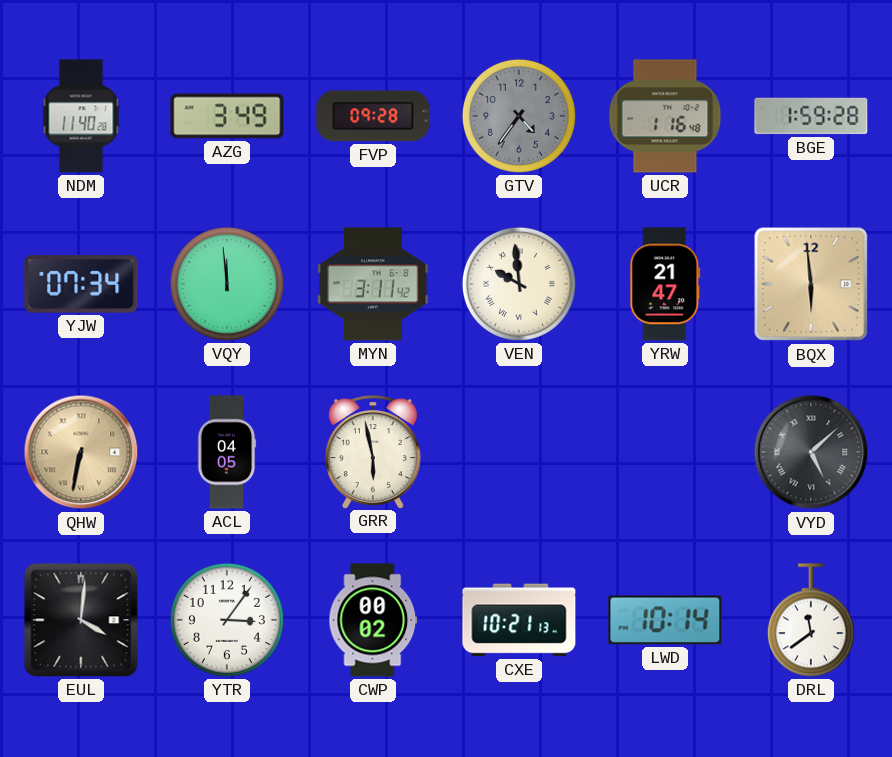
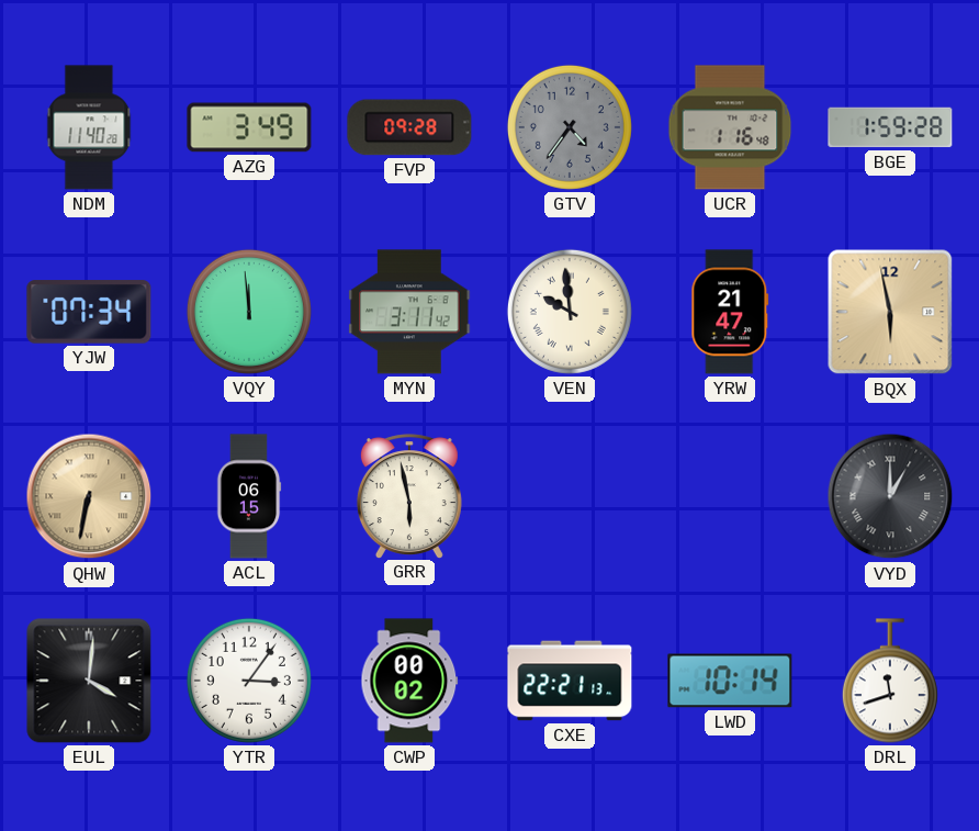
BQX: 5:59 -> 5:58 (890, 312)
ACL: 04:05 -> 06:15 (249, 496)
VYD: 5:08 -> 1:00 (890, 496)
CXE: 10:21 -> 22:21 (570, 681)
DRL: 11:39 -> 11:42 (890, 681)
